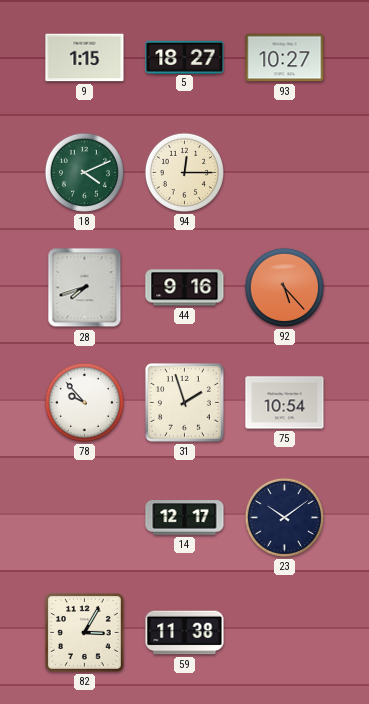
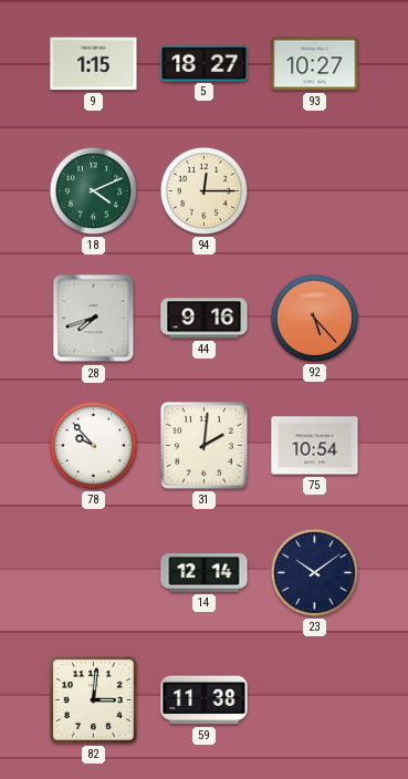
31: 1:57 -> 2:01 (203, 445)
14: 12:17 -> 12:14 (205, 573)
82: 3:05 -> 3:01 (93, 699)
